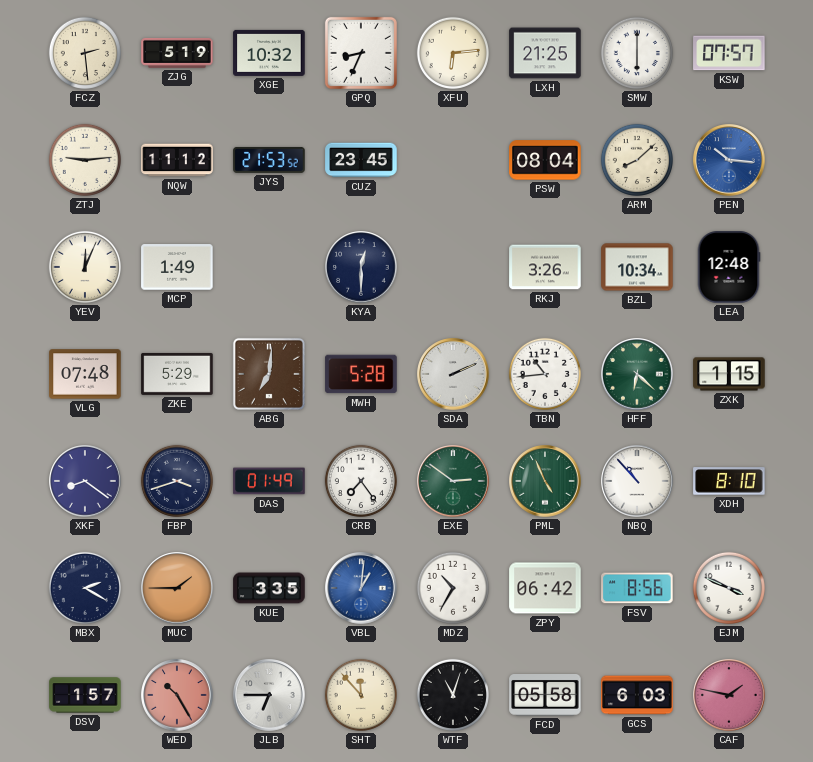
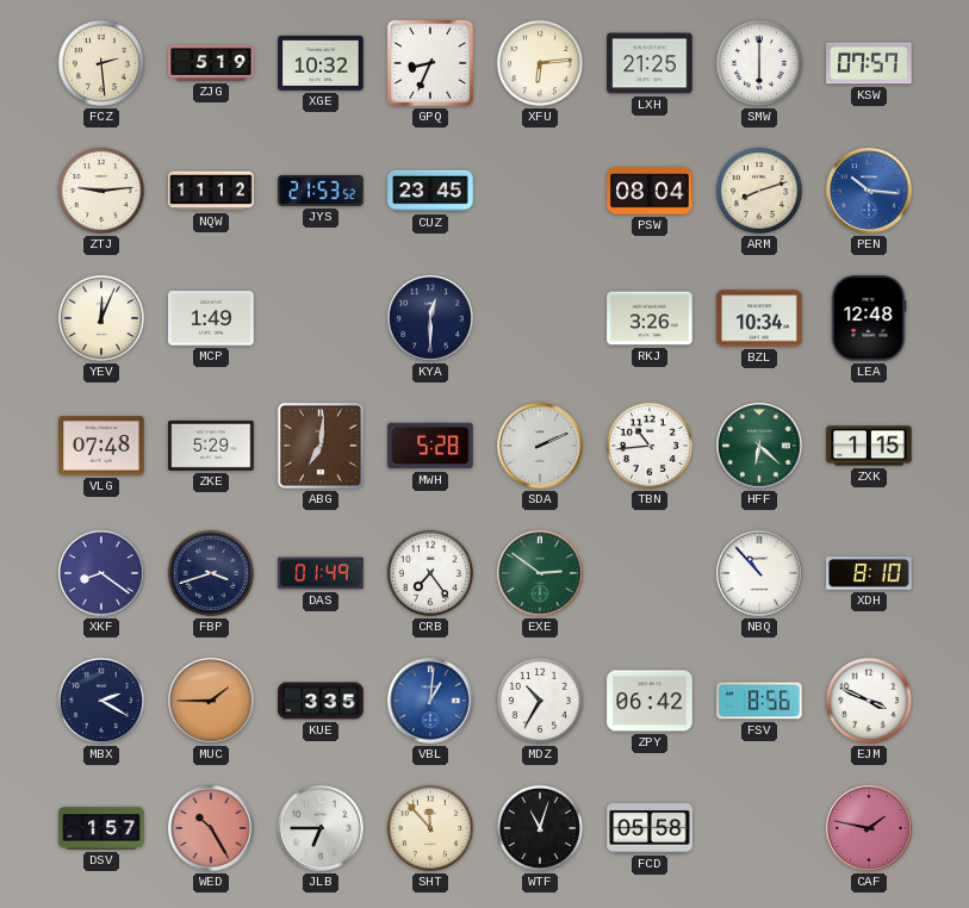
ARM: 8:08 -> 8:12 (759, 191)
PML: 4:56 -> none (545, 481)
GCS: 6:03 -> none (637, 695)
